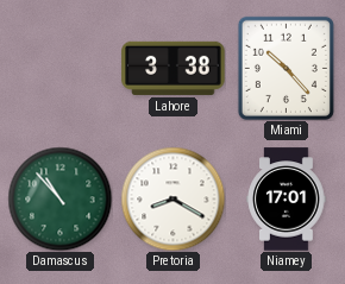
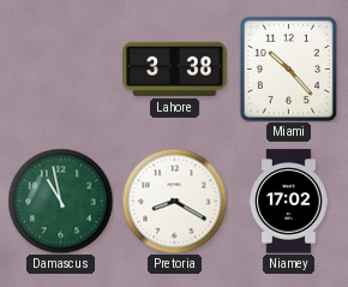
Damascus: 10:53 -> 10:58 (60, 201)
Niamey: 17:01 -> 17:02 (289, 202)
